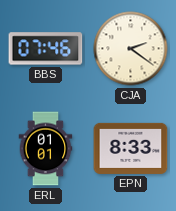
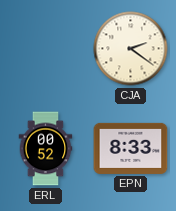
BBS: 07:46 -> none (46, 49)
ERL: 01:01 -> 00:52 (46, 149)
